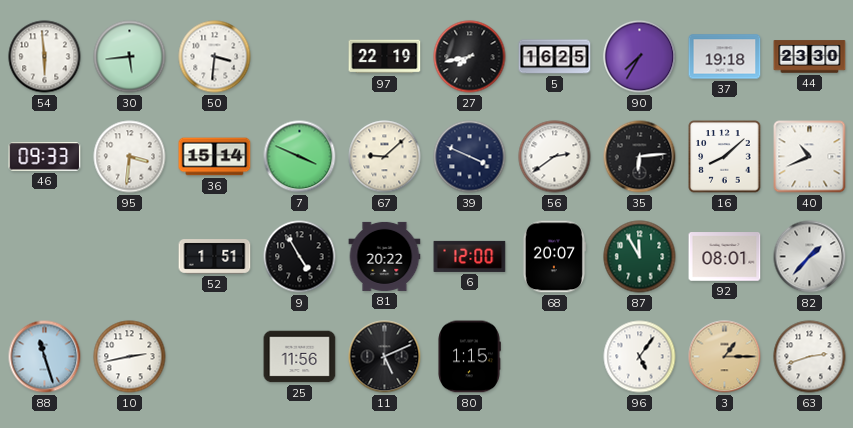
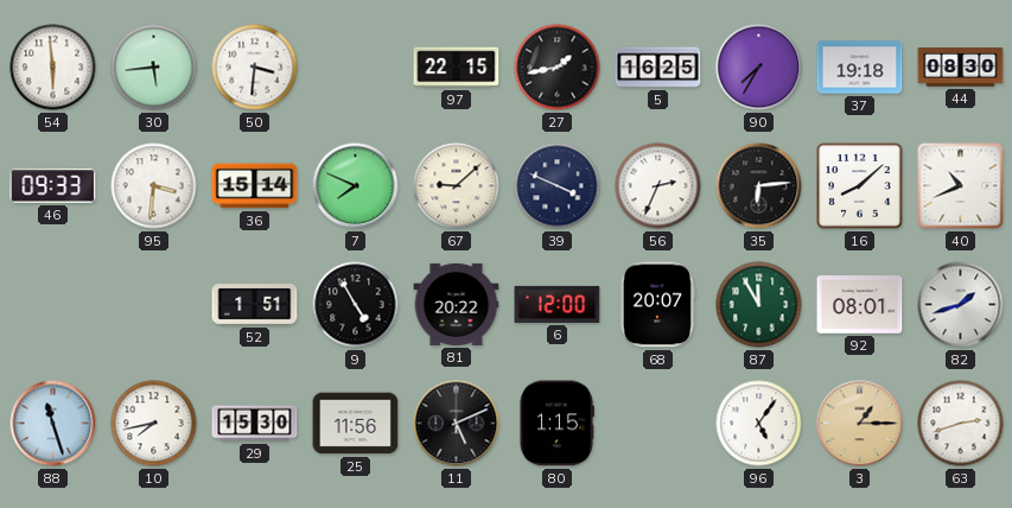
97: 22:19 -> 22:15 (457, 68)
27: 7:43 -> 1:43 (558, 68)
44: 23:30 -> 08:30 (961, 68)
7: 3:49 -> 7:49 (356, 186)
56: 2:39 -> 2:34 (658, 186)
82: 1:37 -> 1:42 (961, 305)
10: 2:43 -> 7:43 (154, 424)
29: none -> 15:30 (255, 424)
